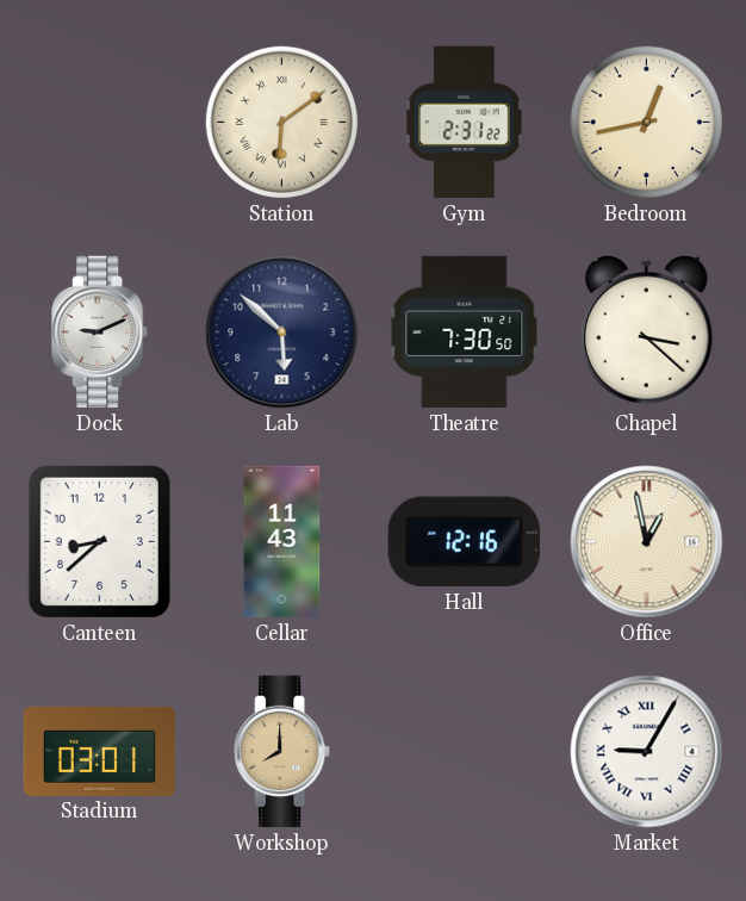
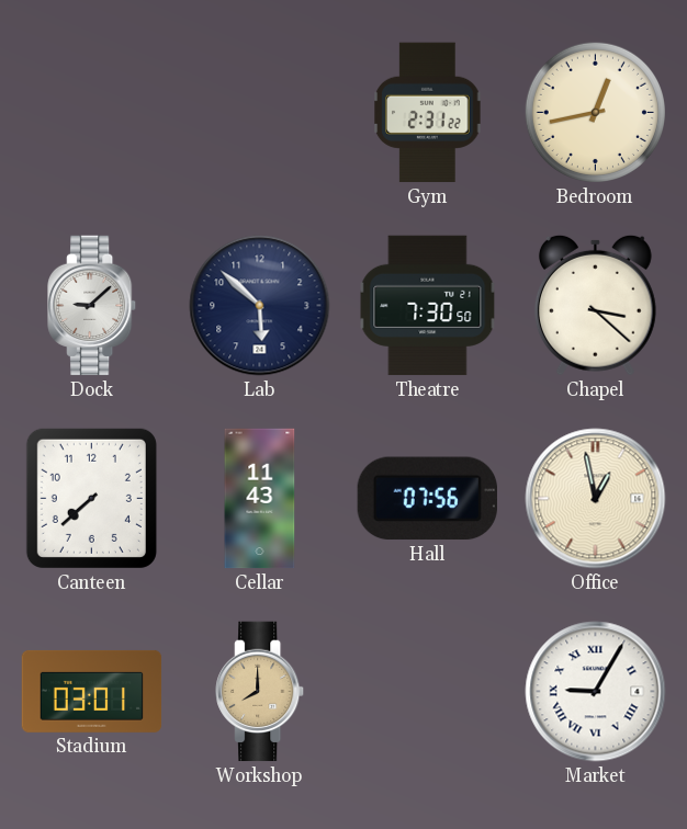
Station: 6:09 -> none (281, 122)
Dock: 9:11 -> 9:08 (92, 306)
Canteen: 8:38 -> 7:38 (91, 498)
Hall: 12:16 -> 07:56 (427, 499)
